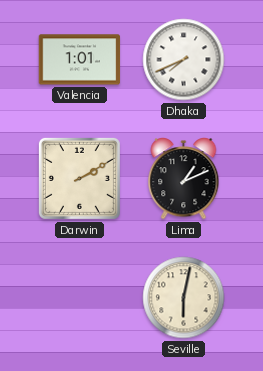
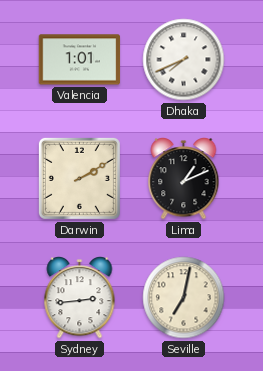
Sydney: none -> 2:44 (80, 298)
Seville: 6:02 -> 7:02 (184, 298)
